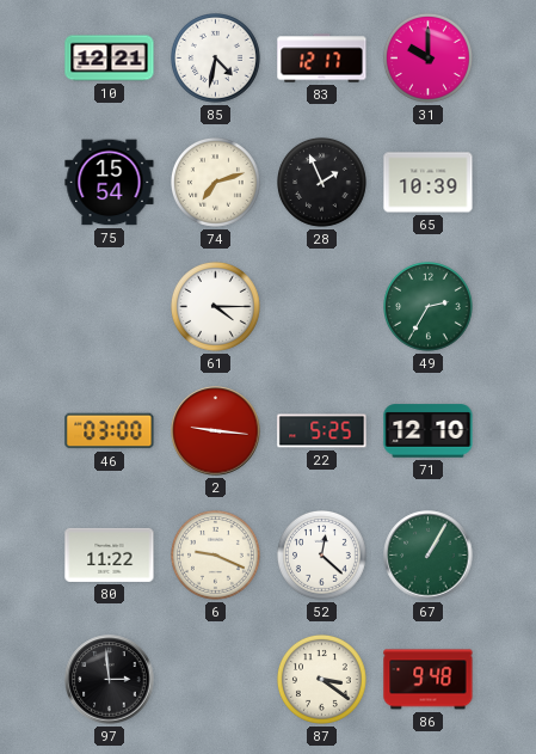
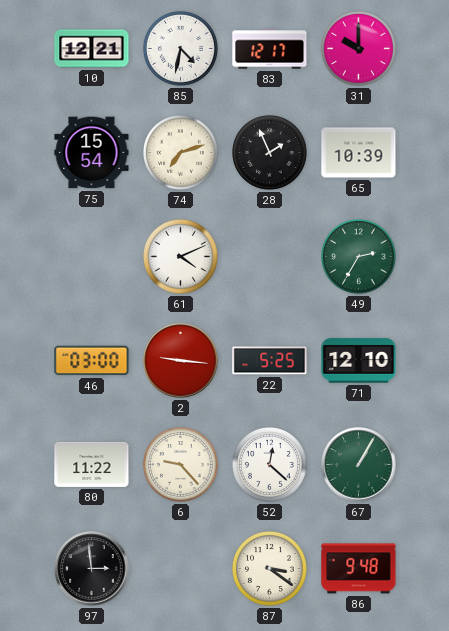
61: 4:15 -> 4:11 (181, 257)
6: 9:19 -> 9:23 (181, 465)
